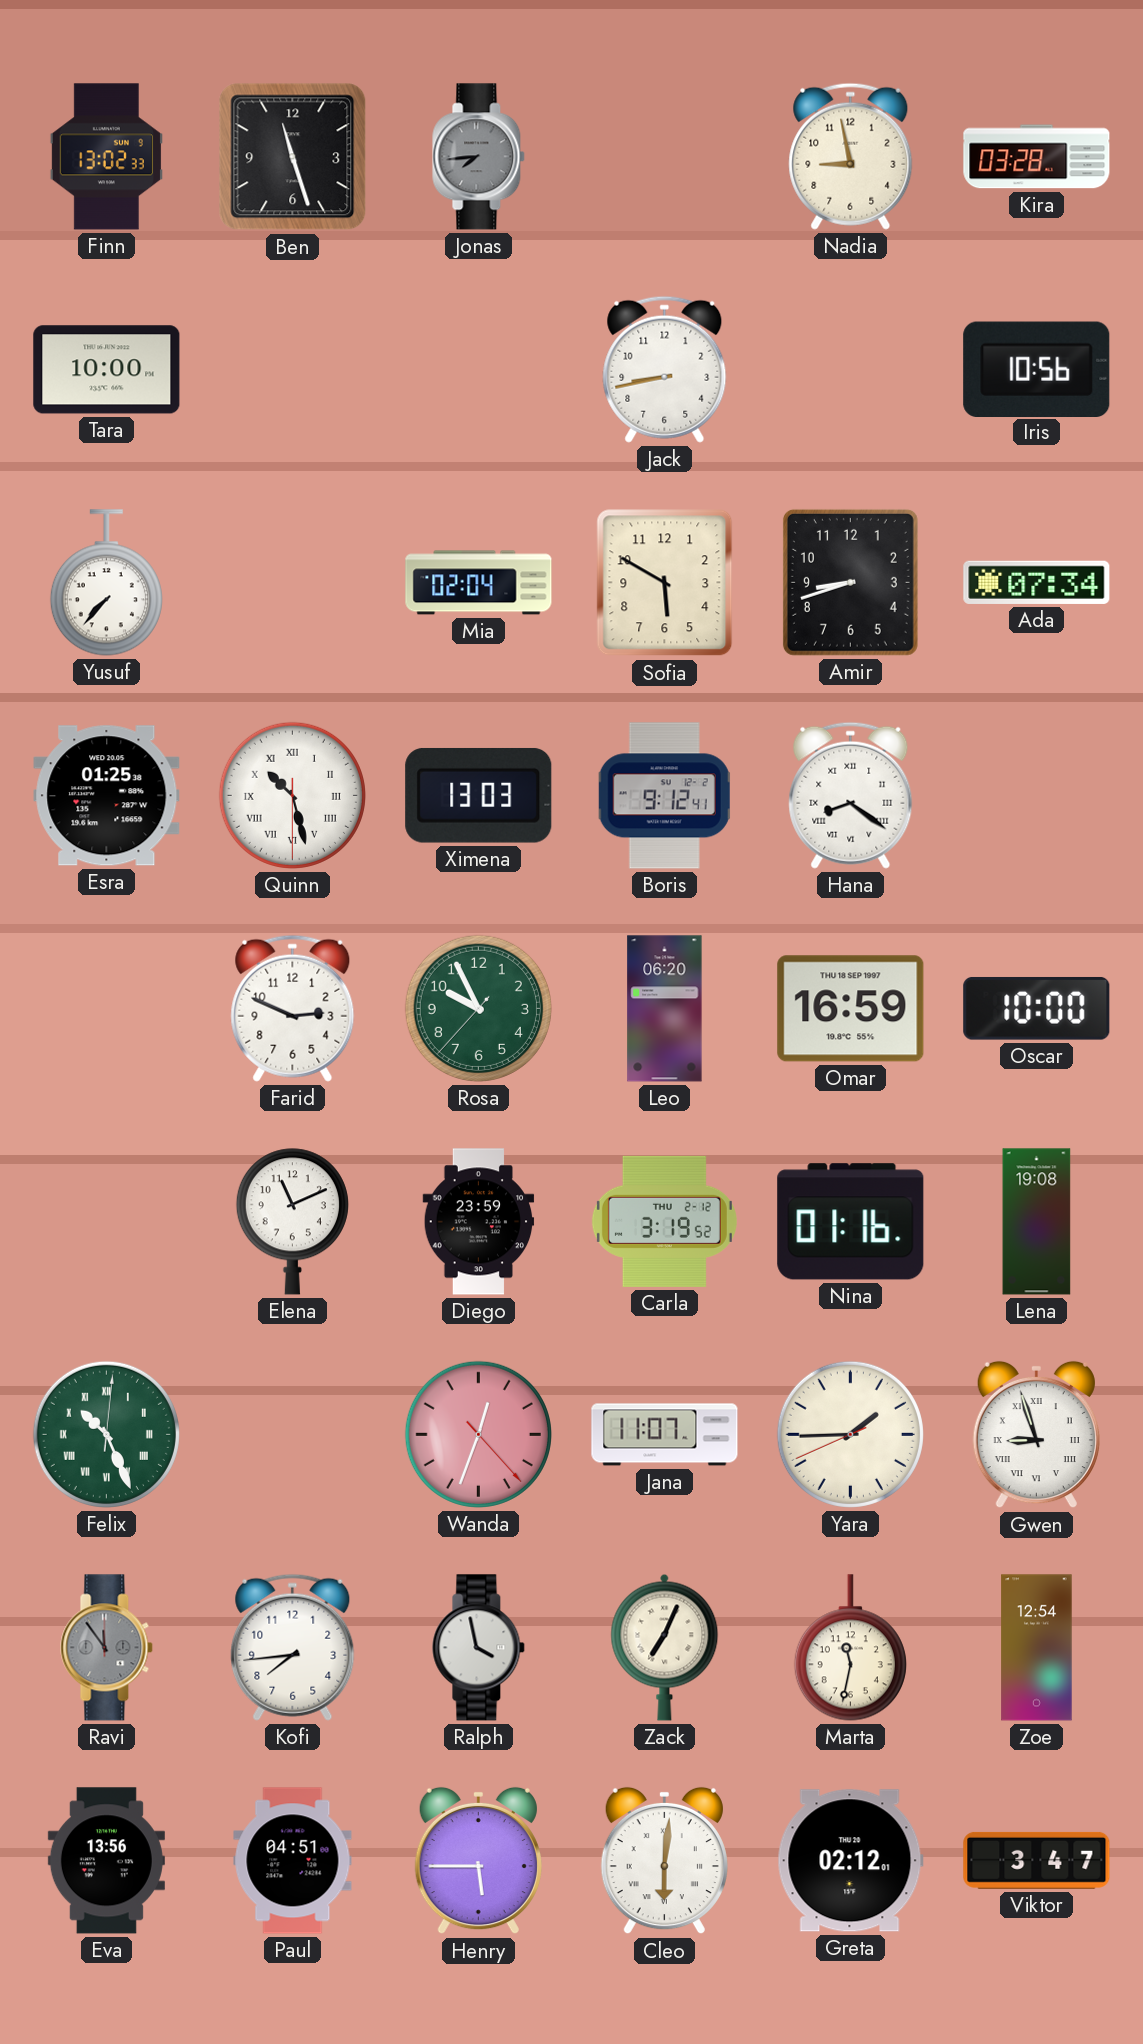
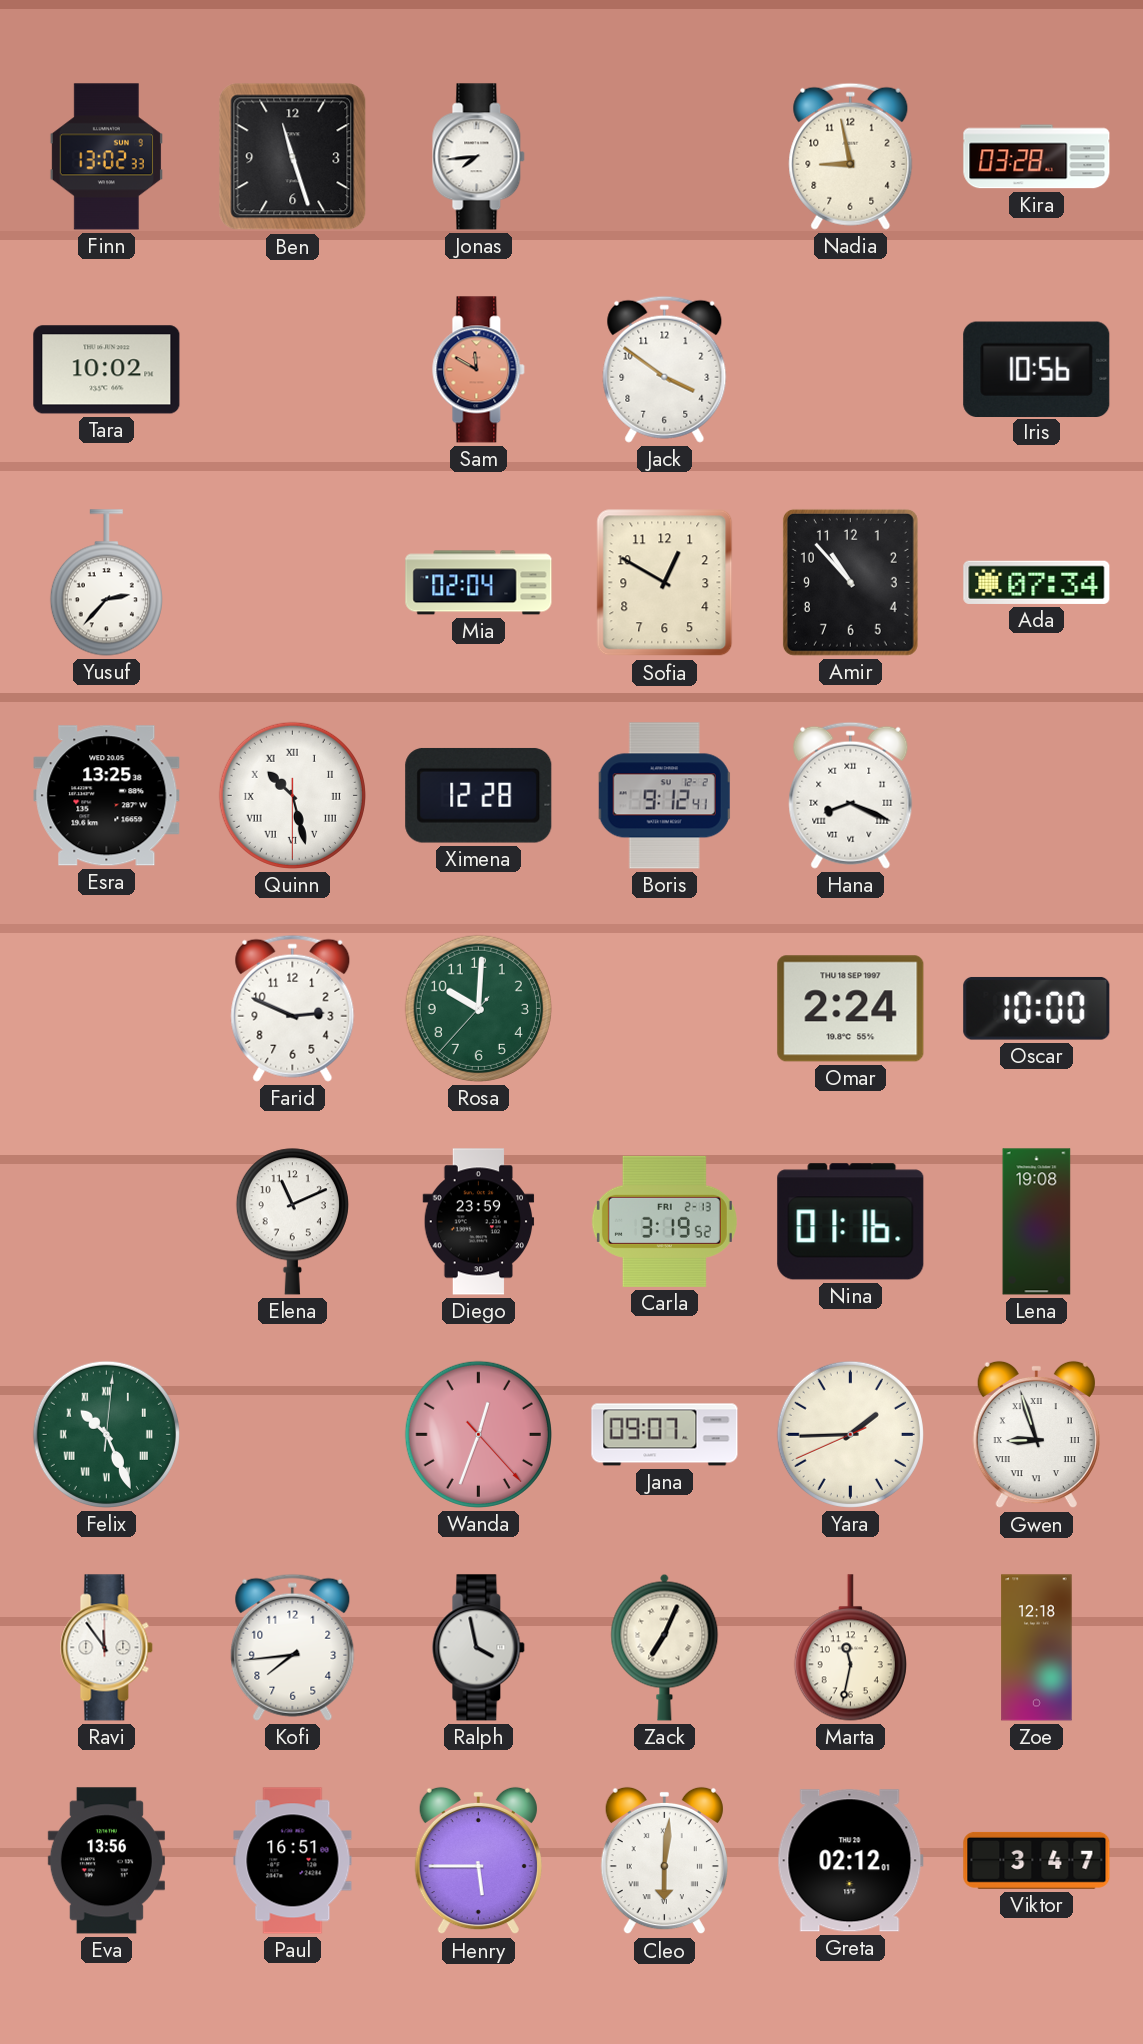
Jonas dial: grey -> white (479, 157)
Tara: 10:00 -> 10:02 (107, 370)
Sam: none -> 11:50 (479, 370)
Jack: 8:43 -> 3:51 (665, 369)
Yusuf: 7:37 -> 2:37 (106, 583)
Sofia: 5:50 -> 12:50 (665, 583)
Amir: 8:42 -> 10:53 (850, 582)
Esra: 01:25 -> 13:25 (107, 796)
Ximena: 13:03 -> 12:28 (479, 795)
Hana: 8:21 -> 8:19 (851, 795)
Rosa: 9:55 -> 10:00 (478, 1008)
Leo: 06:20 -> none (665, 1009)
Omar: 16:59 -> 2:24 (851, 1009)
Carla date: THU 2-12 -> FRI 2-13 (664, 1221)
Jana: 11:07 -> 09:07 (665, 1435)
Ravi dial: grey -> white (107, 1648)
Zoe: 12:54 -> 12:18 (1037, 1648)
Paul: 04:51 -> 16:51 (293, 1861)
